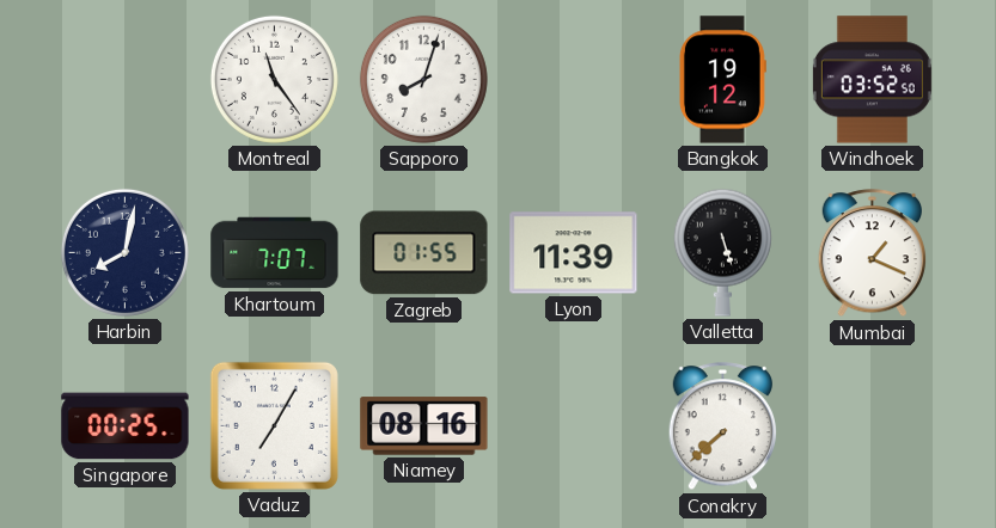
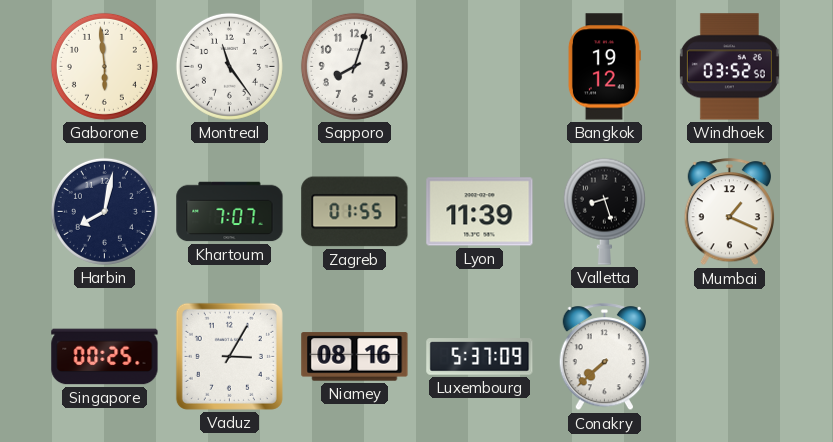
Gaborone: none -> 5:59 (104, 66)
Valletta: 5:27 -> 8:27 (604, 211)
Vaduz: 7:05 -> 3:05 (229, 356)
Luxembourg: none -> 5:37 (480, 357)
